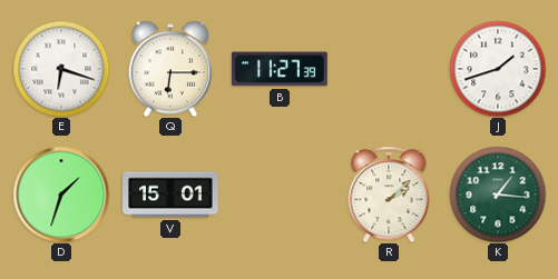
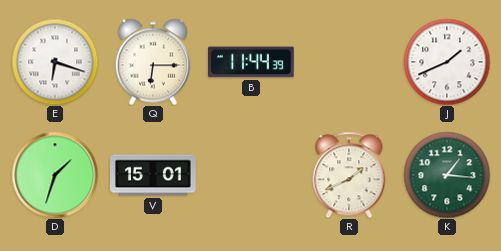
B: 11:27 -> 11:44 (252, 62)
J: 1:42 -> 1:41 (447, 62)
R: 2:08 -> 1:41 (349, 175)
